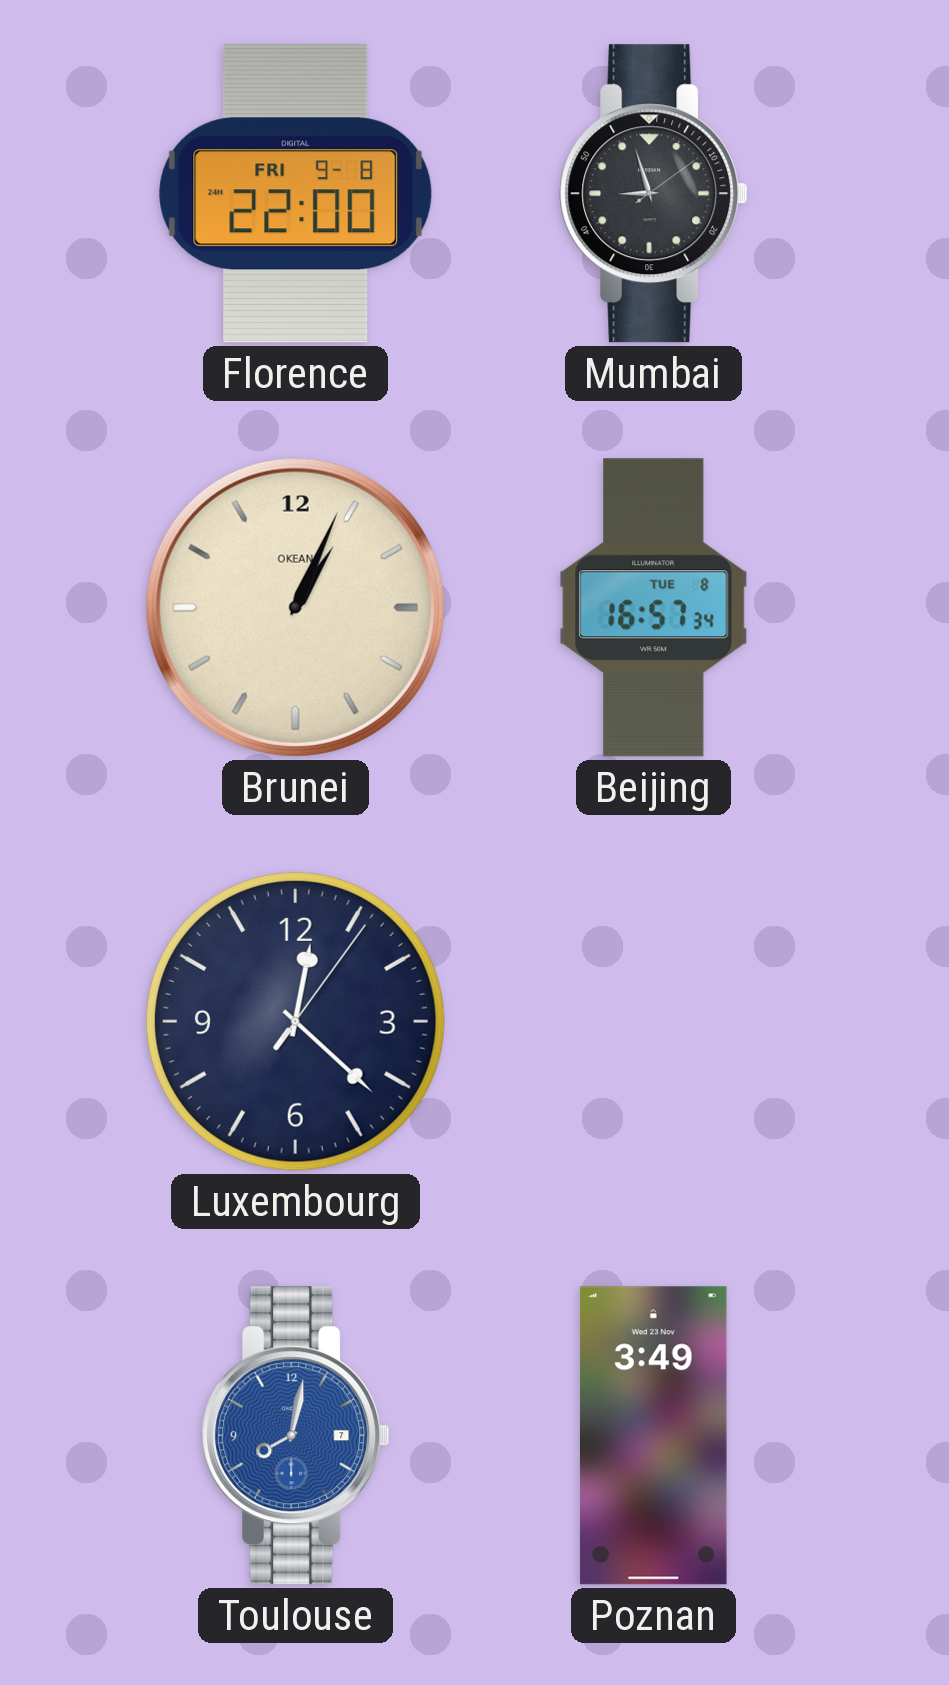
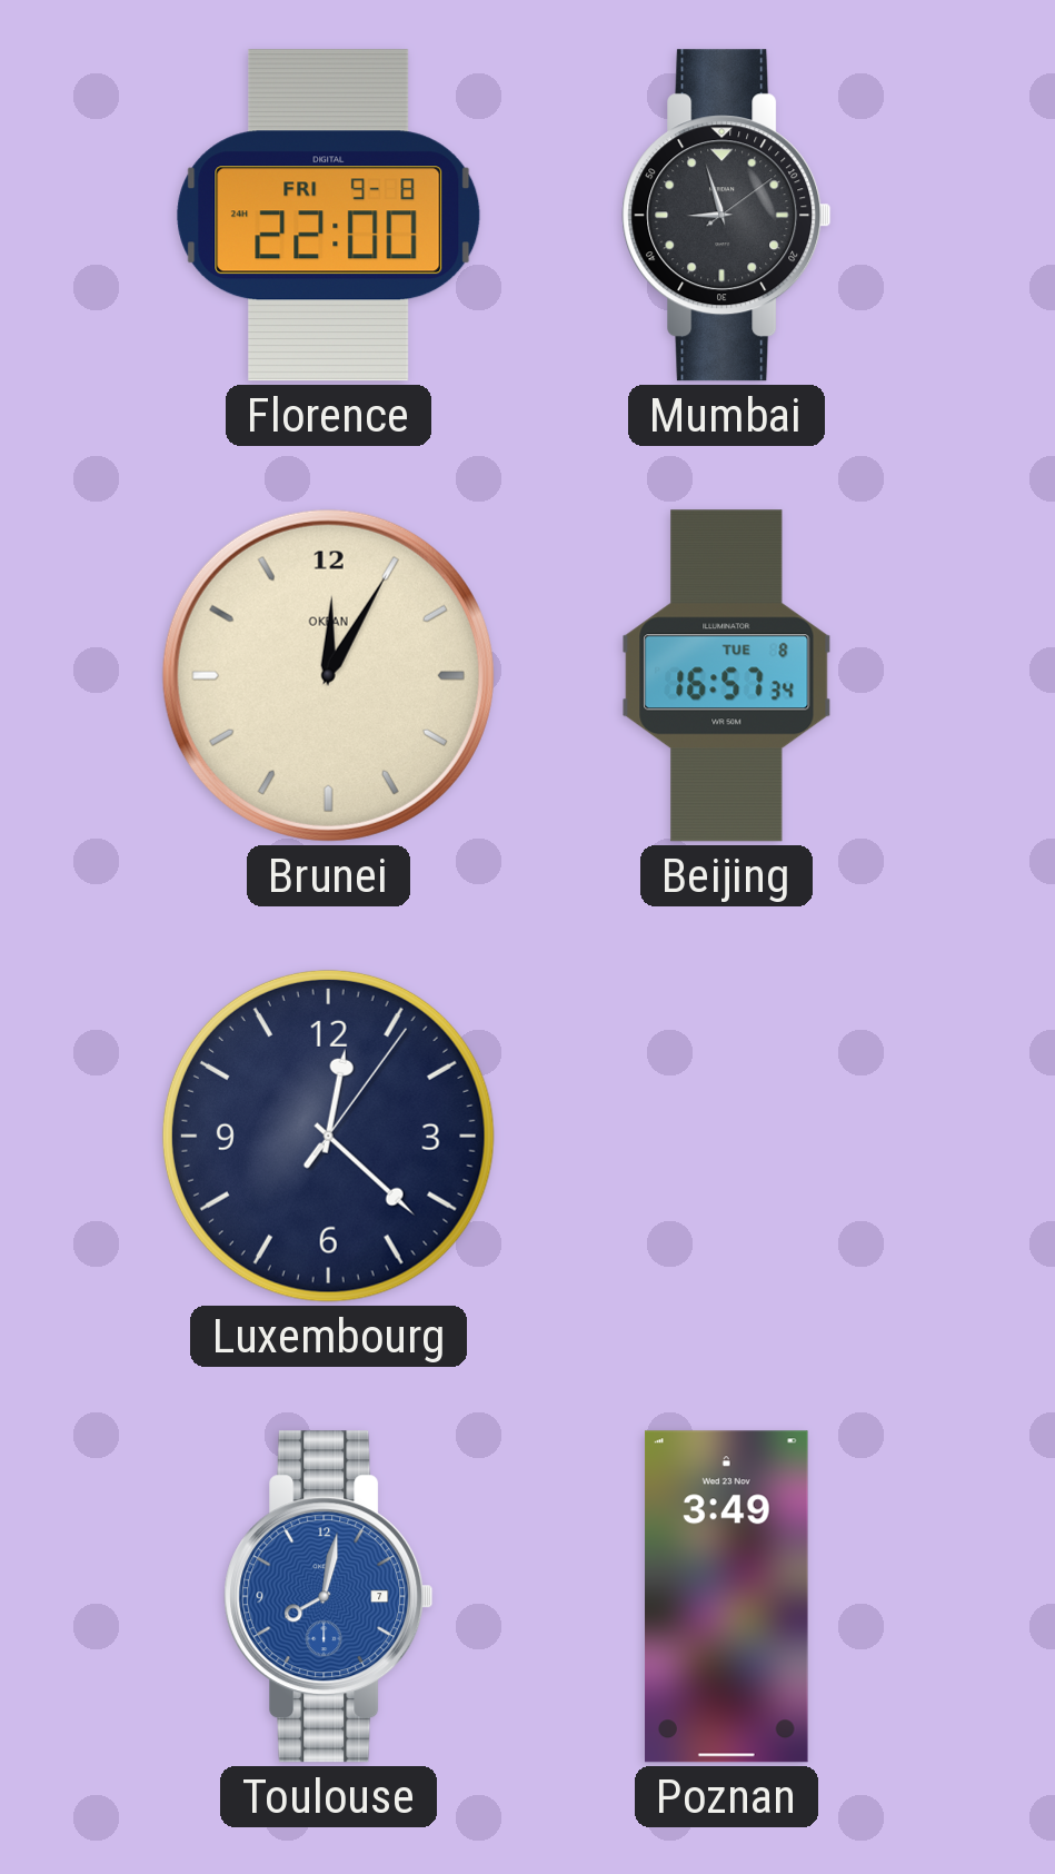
Brunei: 1:04 -> 12:05 (328, 675)
